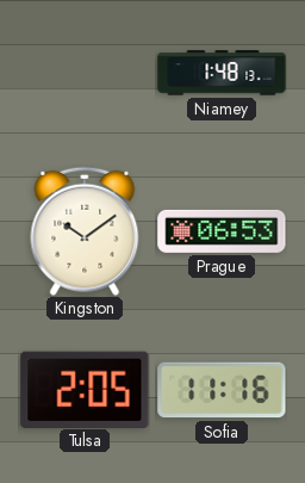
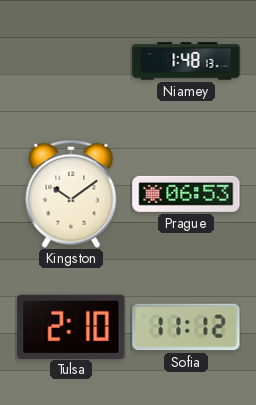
Tulsa: 2:05 -> 2:10 (71, 326)
Sofia: 11:16 -> 11:12 (186, 327)
